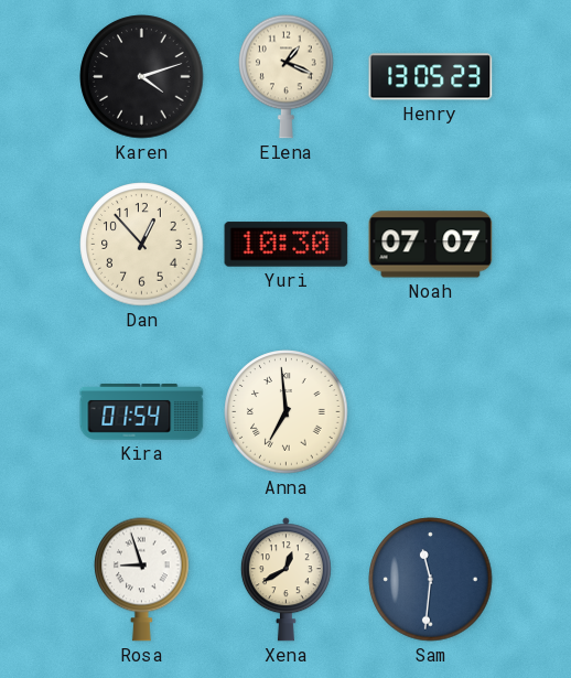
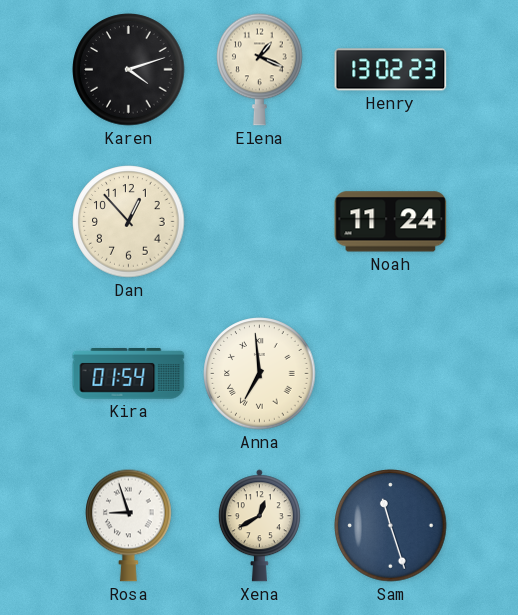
Henry: 13:05 -> 13:02 (391, 70)
Yuri: 10:30 -> none (287, 245)
Noah: 07:07 -> 11:24 (391, 222)
Sam: 11:31 -> 11:27 (391, 526)
